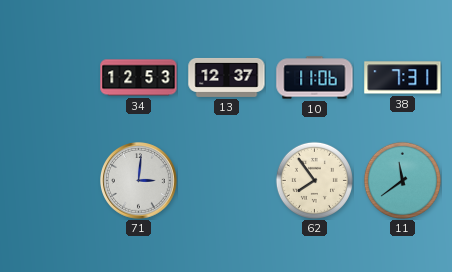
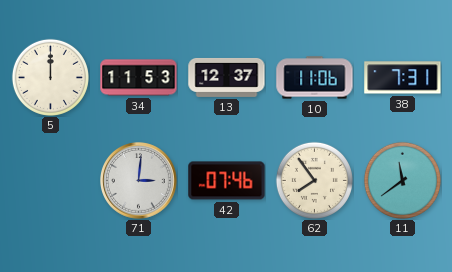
5: none -> 12:00 (50, 77)
34: 12:53 -> 11:53 (139, 78)
42: none -> 07:46 (227, 181)
